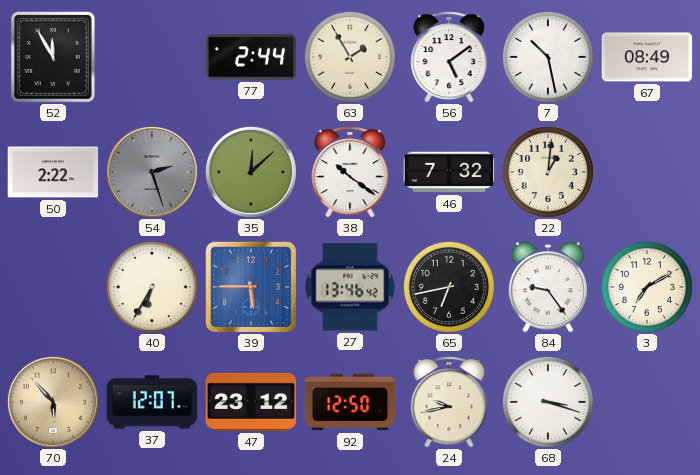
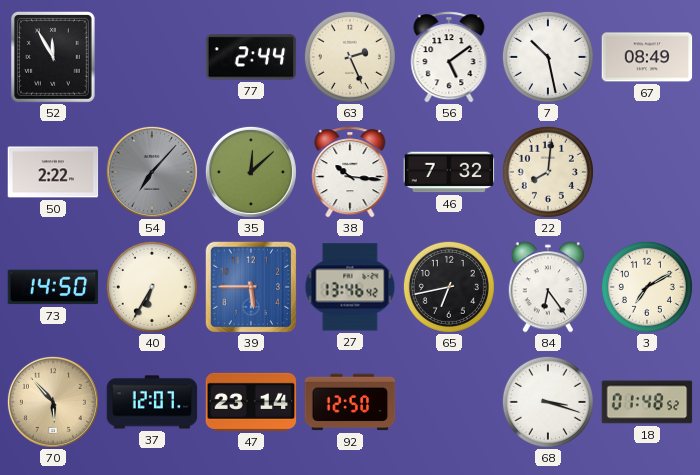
63: 1:55 -> 2:26 (350, 57)
54: 2:27 -> 7:07 (152, 172)
38: 10:21 -> 10:16 (350, 172)
22: 1:01 -> 8:01 (548, 172)
73: none -> 14:50 (53, 287)
84: 9:24 -> 6:24 (547, 287)
47: 23:12 -> 23:14 (251, 402)
24: 9:43 -> none (449, 402)
18: none -> 01:48 (647, 402)
